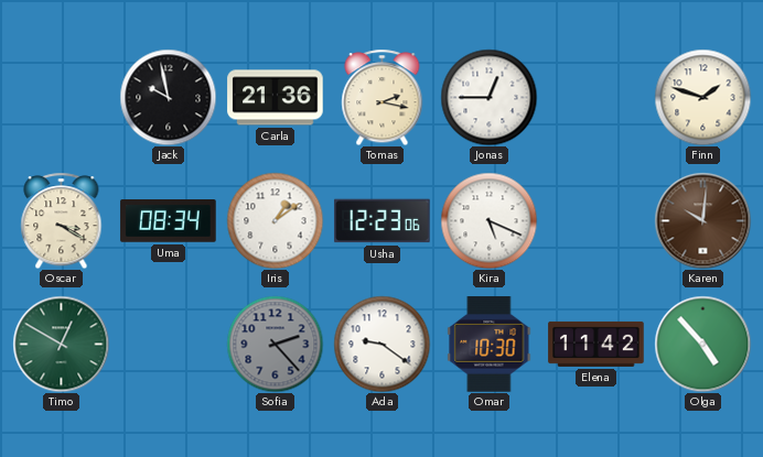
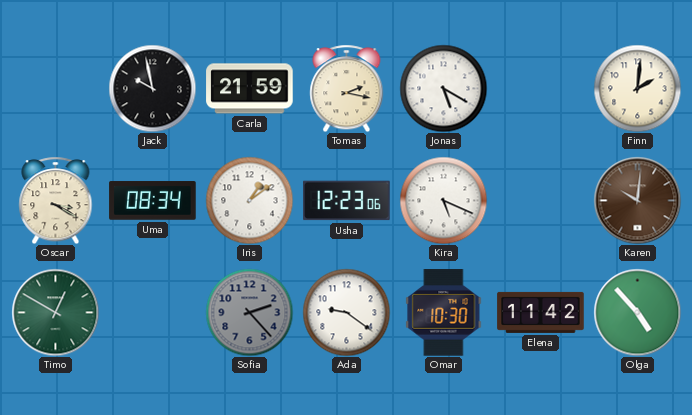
Carla: 21:36 -> 21:59 (250, 89)
Jonas: 12:45 -> 5:20 (443, 88)
Finn: 1:48 -> 2:01 (637, 88)
